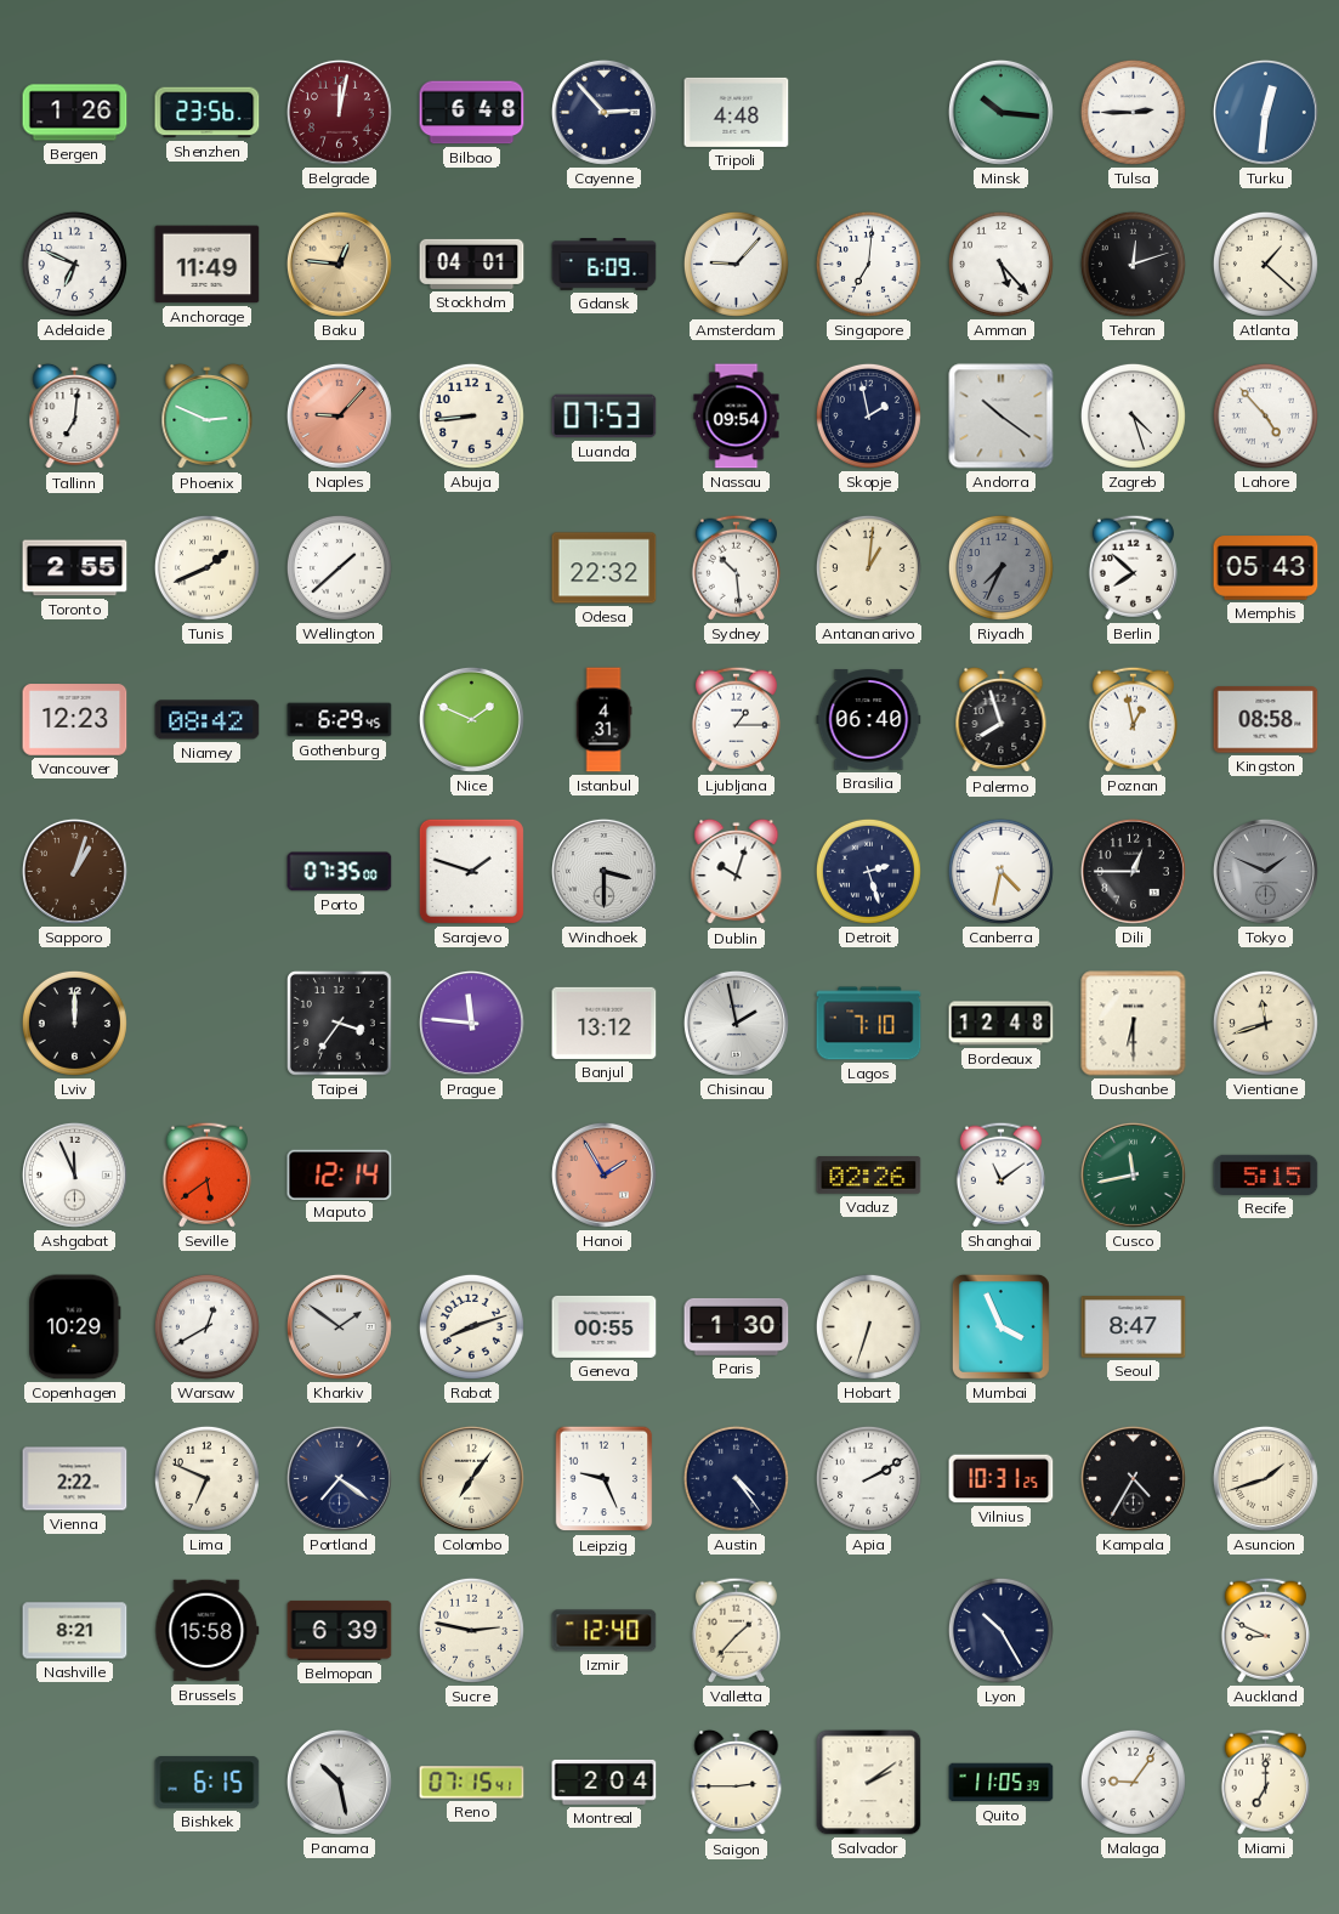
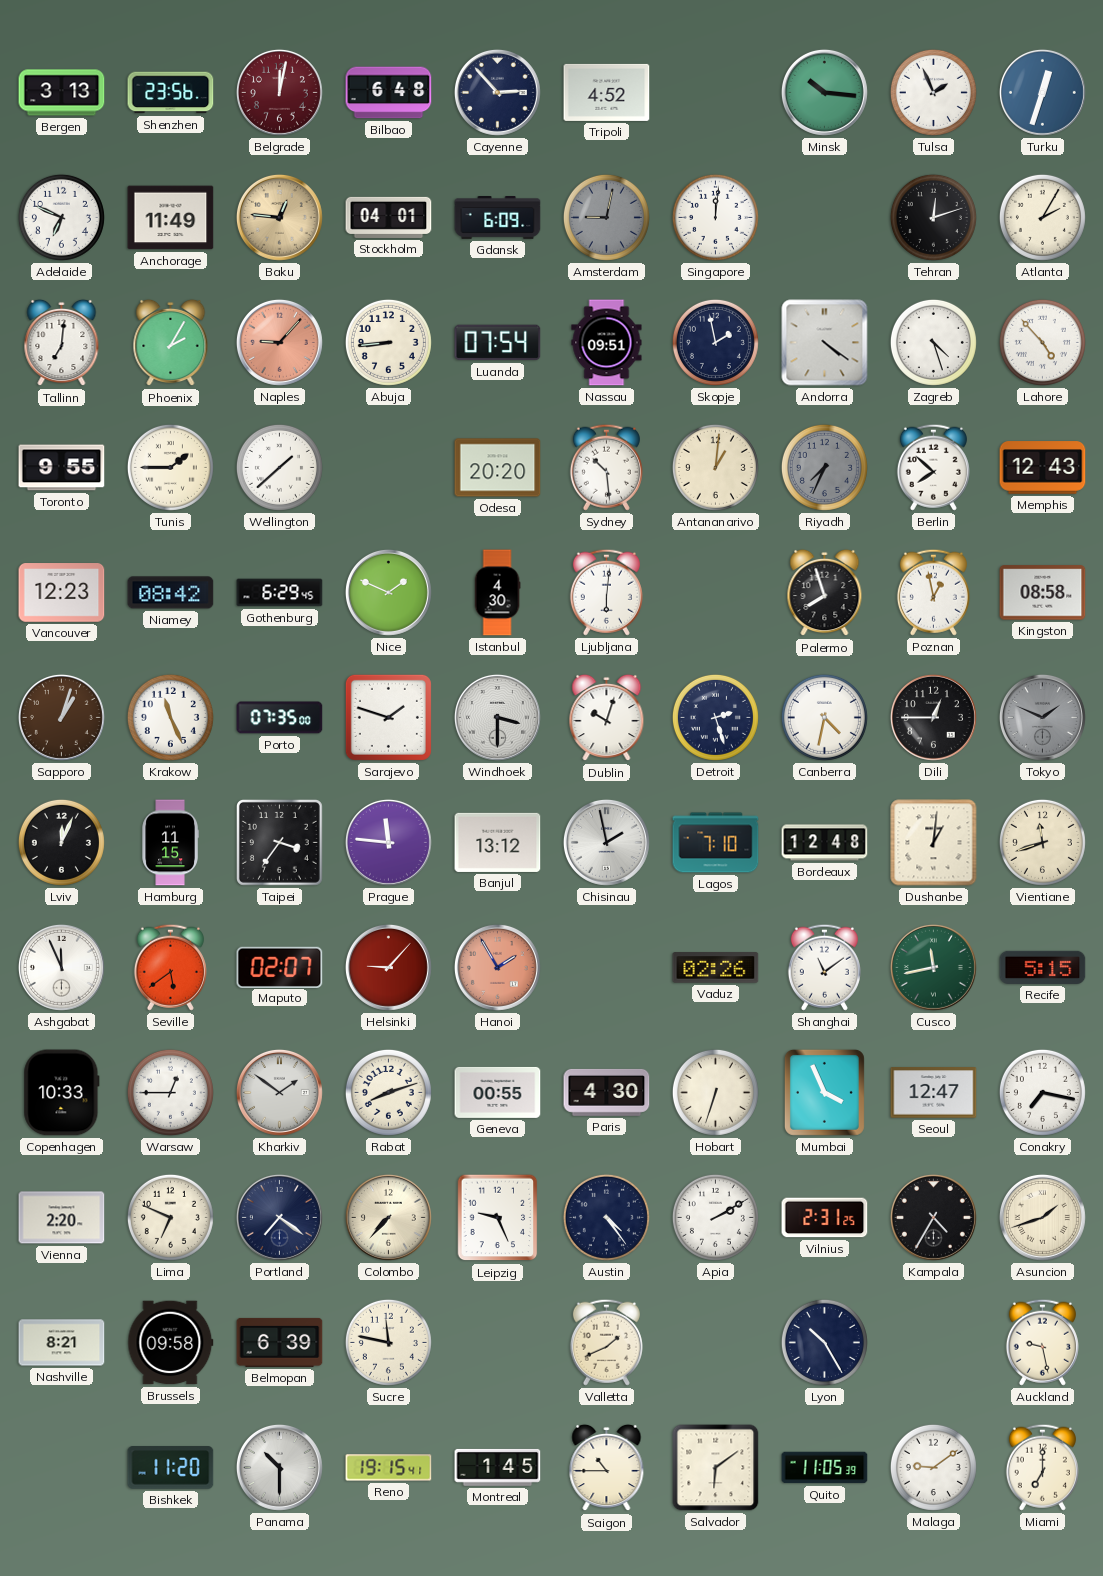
Bergen: 1:26 -> 3:13 (62, 93)
Tripoli: 4:48 -> 4:52 (607, 92)
Tulsa: 2:45 -> 1:56 (933, 92)
Turku: 12:31 -> 12:33 (1042, 92)
Amsterdam: 9:07 -> 9:02 (606, 217)
Amsterdam dial: white -> grey (606, 217)
Singapore: 7:01 -> 12:01 (715, 217)
Amman: 5:23 -> none (1000, 264)
Atlanta: 1:22 -> 2:05 (1042, 217)
Phoenix: 2:49 -> 2:05 (171, 343)
Luanda: 07:53 -> 07:54 (498, 343)
Nassau: 09:54 -> 09:51 (607, 343)
Andorra: 10:21 -> 4:21 (825, 343)
Toronto: 2:55 -> 9:55 (62, 468)
Tunis: 1:41 -> 1:45 (170, 467)
Odesa: 22:32 -> 20:20 (498, 468)
Memphis: 05:43 -> 12:43 (1043, 468)
Istanbul: 4:31 -> 4:30 (497, 593)
Ljubljana: 1:15 -> 6:01 (606, 592)
Brasilia: 06:40 -> none (869, 720)
Krakow: none -> 11:26 (170, 717)
Lviv: 12:00 -> 12:04 (61, 842)
Hamburg: none -> 11:15 (170, 843)
Dushanbe: 6:30 -> 1:01 (934, 843)
Maputo: 12:14 -> 02:07 (280, 967)
Helsinki: none -> 9:07 (388, 967)
Copenhagen: 10:29 -> 10:33 (62, 1093)
Warsaw: 12:40 -> 12:45 (170, 1092)
Paris: 1:30 -> 4:30 (607, 1092)
Seoul: 8:47 -> 12:47 (934, 1093)
Conakry: none -> 7:17 (1042, 1092)
Vienna: 2:22 -> 2:20 (62, 1218)
Colombo: 7:06 -> 7:37 (388, 1217)
Vilnius: 10:31 -> 2:31 (825, 1218)
Brussels: 15:58 -> 09:58 (171, 1343)
Sucre: 2:47 -> 11:47 (388, 1342)
Izmir: 12:40 -> none (605, 1631)
Valletta: 1:37 -> 1:41 (606, 1342)
Auckland: 8:49 -> 9:28 (1042, 1342)
Bishkek: 6:15 -> 11:20 (171, 1468)
Panama: 10:28 -> 10:30 (279, 1467)
Reno: 07:15 -> 19:15 (389, 1468)
Montreal: 2:04 -> 1:45 (498, 1467)
Saigon: 2:45 -> 10:45 (607, 1468)
Salvador: 2:09 -> 6:09 (716, 1468)
Malaga: 9:06 -> 9:09 (933, 1467)
